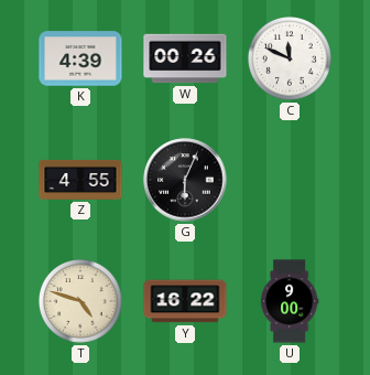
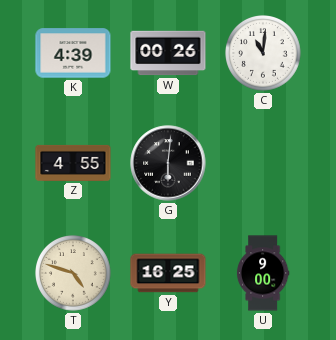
C: 11:49 -> 11:01 (264, 54)
G: 6:04 -> 6:01 (168, 163)
Y: 16:22 -> 16:25 (168, 273)
